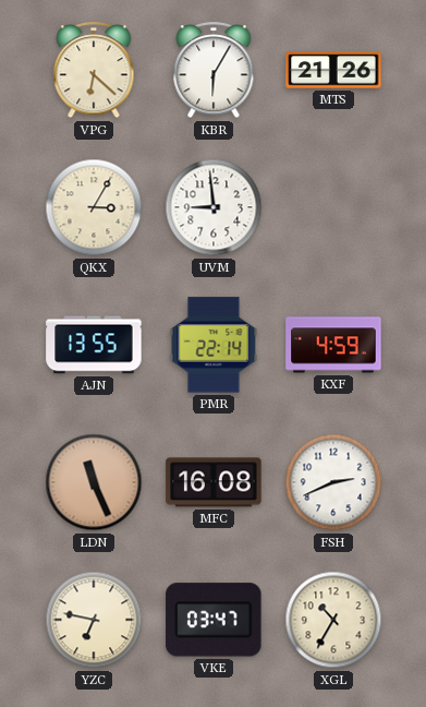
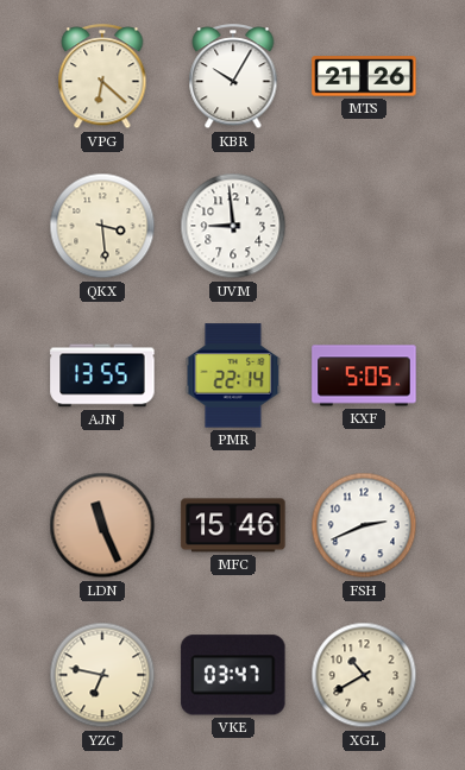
KBR: 6:05 -> 10:05 (233, 77)
QKX: 3:05 -> 3:29 (102, 226)
KXF: 4:59 -> 5:05 (364, 375)
MFC: 16:08 -> 15:46 (233, 525)
XGL: 10:35 -> 10:40 (364, 675)
